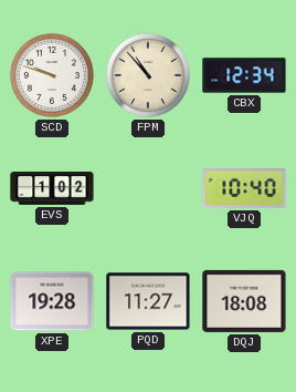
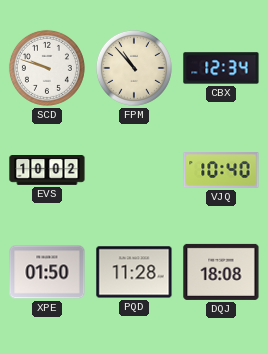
EVS: 1:02 -> 10:02 (47, 171)
XPE: 19:28 -> 01:50 (47, 272)
PQD: 11:27 -> 11:28 (134, 272)
